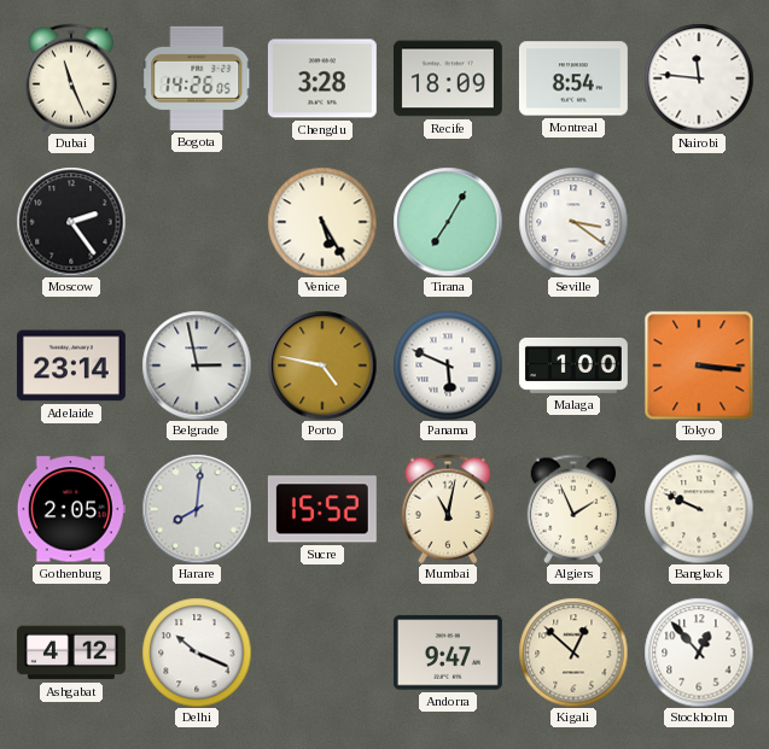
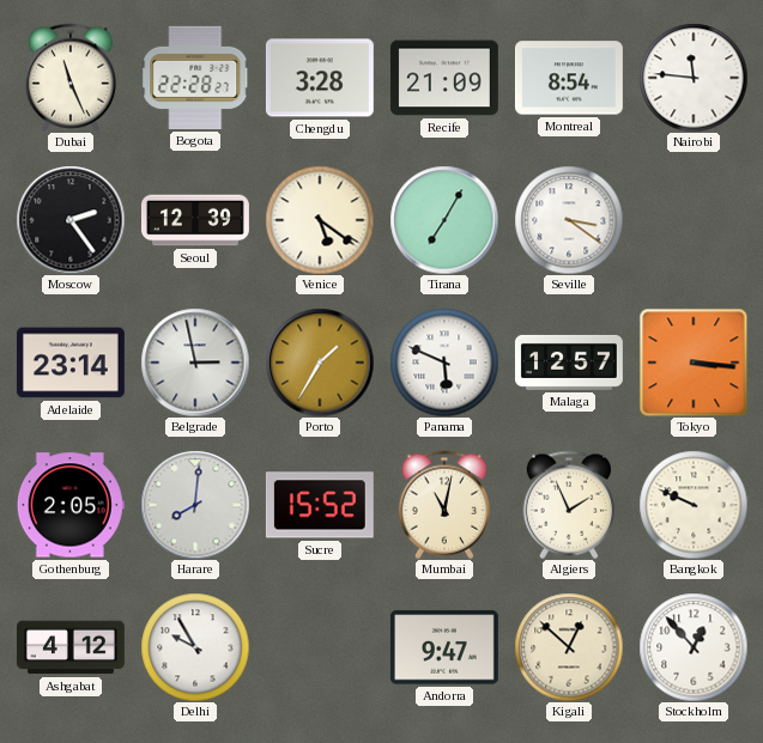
Bogota: 14:26 -> 22:28 (195, 78)
Recife: 18:09 -> 21:09 (444, 78)
Seoul: none -> 12:39 (195, 220)
Venice: 5:25 -> 5:21 (320, 220)
Porto: 4:47 -> 1:35 (320, 363)
Malaga: 1:00 -> 12:57 (569, 363)
Delhi: 10:19 -> 9:55 (195, 647)
